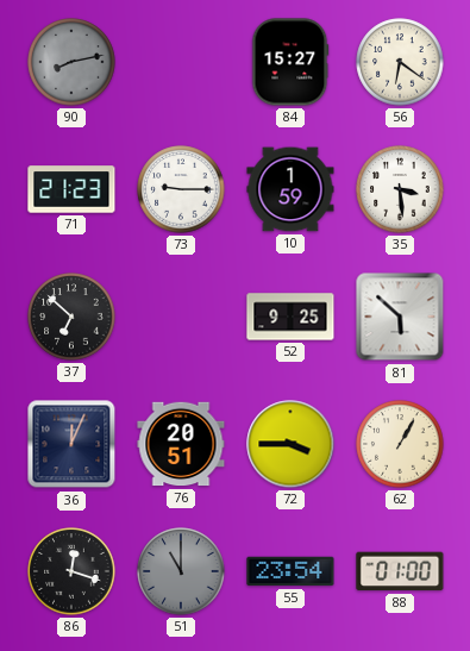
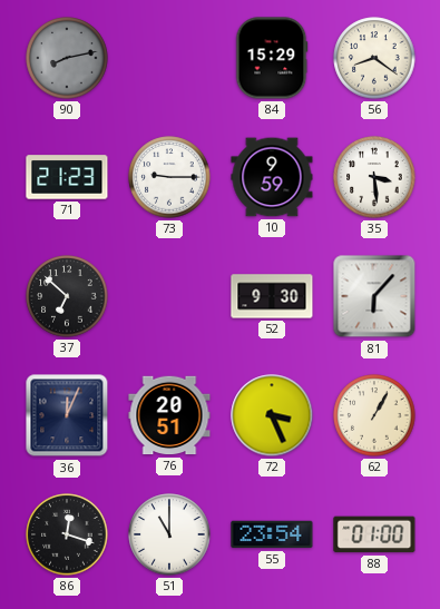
84: 15:27 -> 15:29 (272, 58)
56: 6:21 -> 8:21 (374, 58)
10: 1:59 -> 9:59 (272, 177)
52: 9:25 -> 9:30 (272, 296)
81: 5:52 -> 6:07 (374, 296)
72: 3:45 -> 3:26 (272, 415)
51 dial: grey -> white (169, 534)
